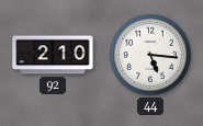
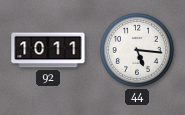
92: 2:10 -> 10:11 (48, 50)
